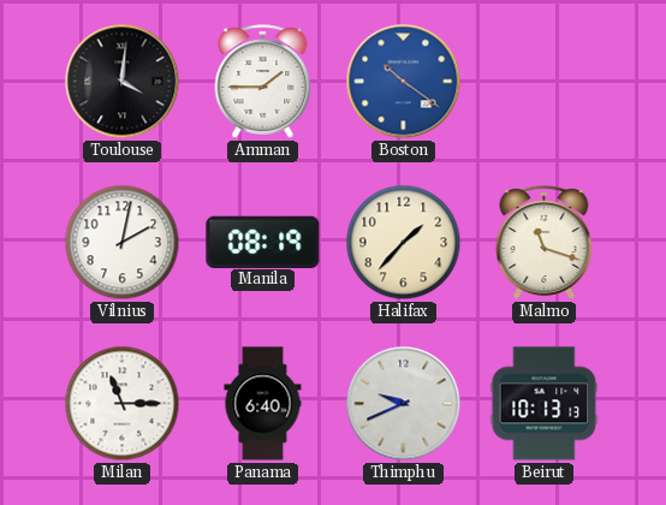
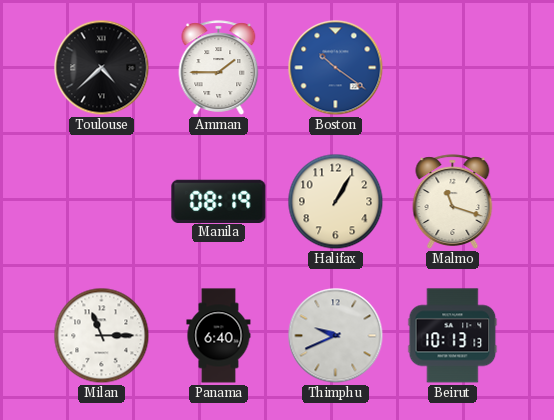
Toulouse: 4:01 -> 4:38 (102, 68)
Vilnius: 2:02 -> none (123, 243)
Halifax: 1:37 -> 1:05 (336, 202)
